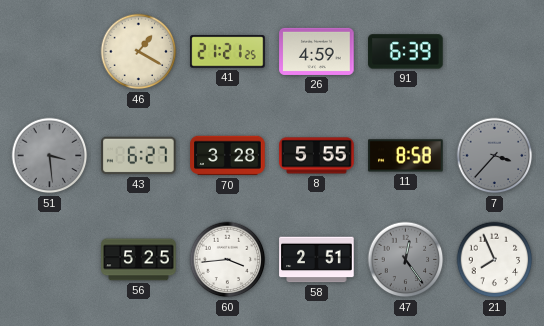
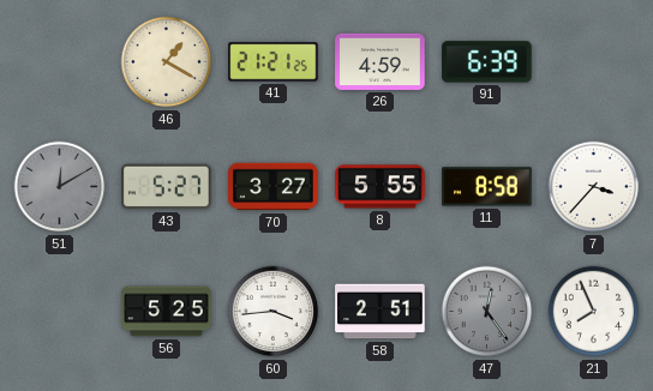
51: 3:29 -> 12:10 (60, 187)
43: 6:27 -> 5:27 (167, 187)
70: 3:28 -> 3:27 (274, 187)
7 dial: grey -> white (594, 187)
